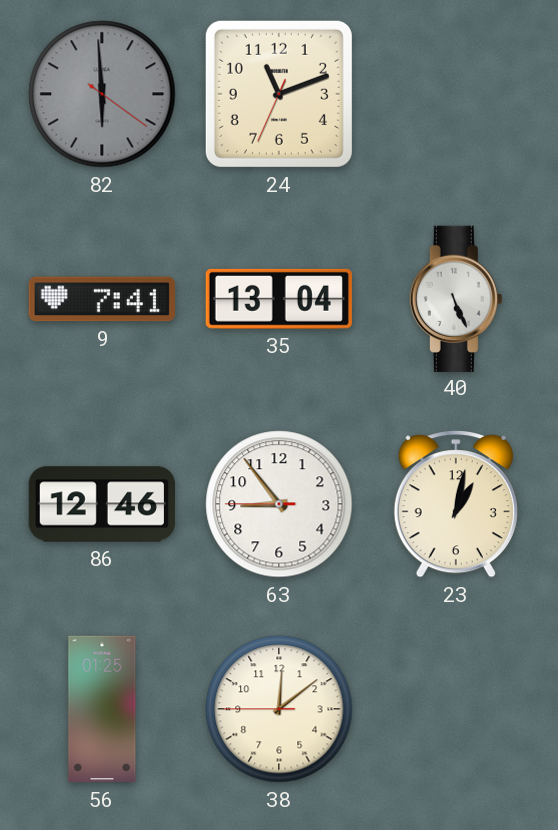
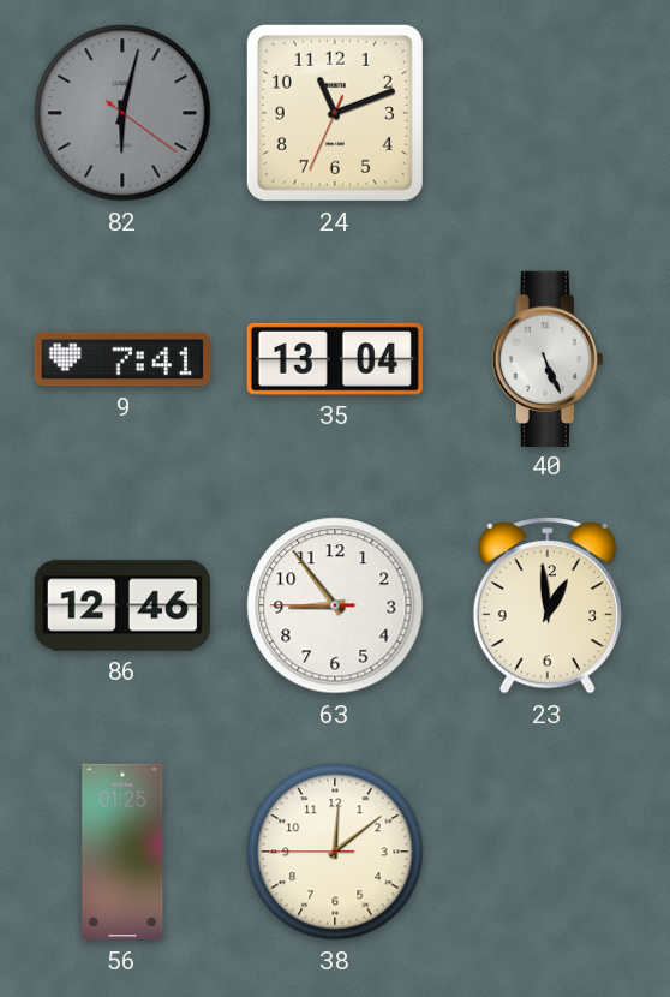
82: 5:59 -> 6:02 (122, 113)
23: 1:02 -> 12:59 (548, 605)
